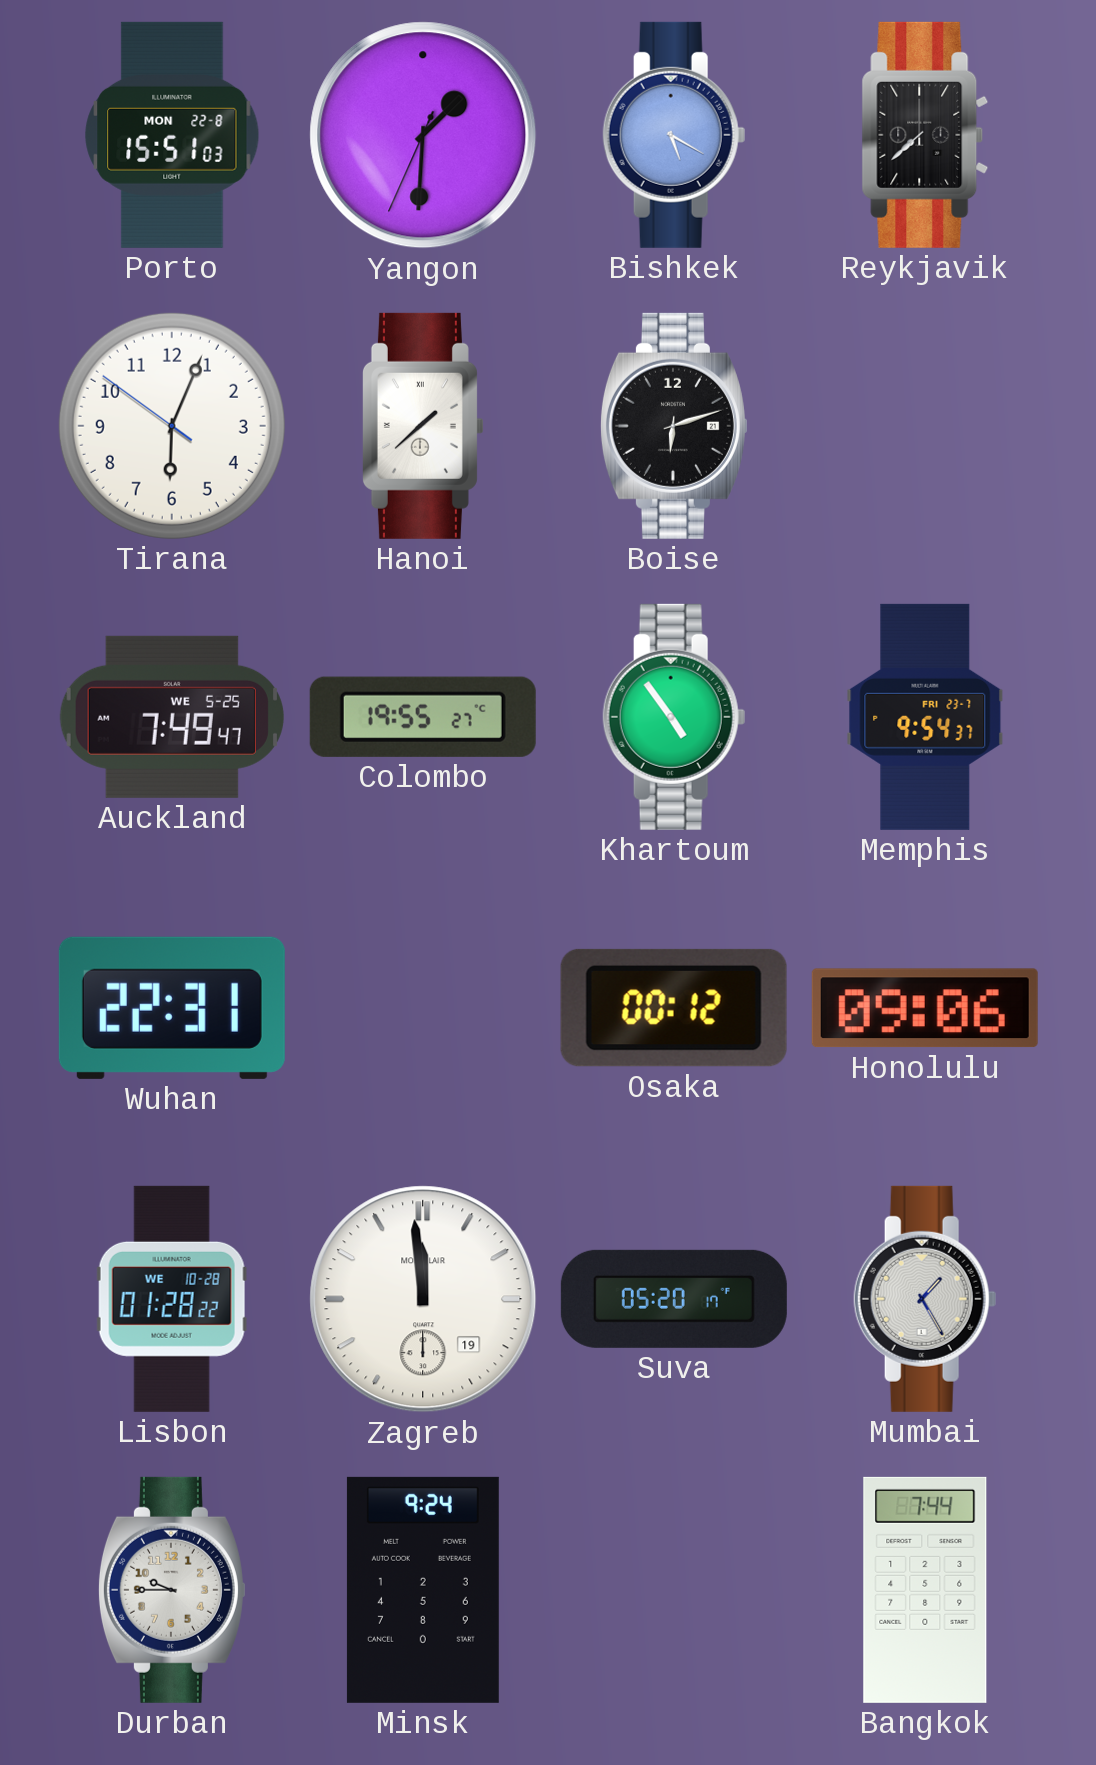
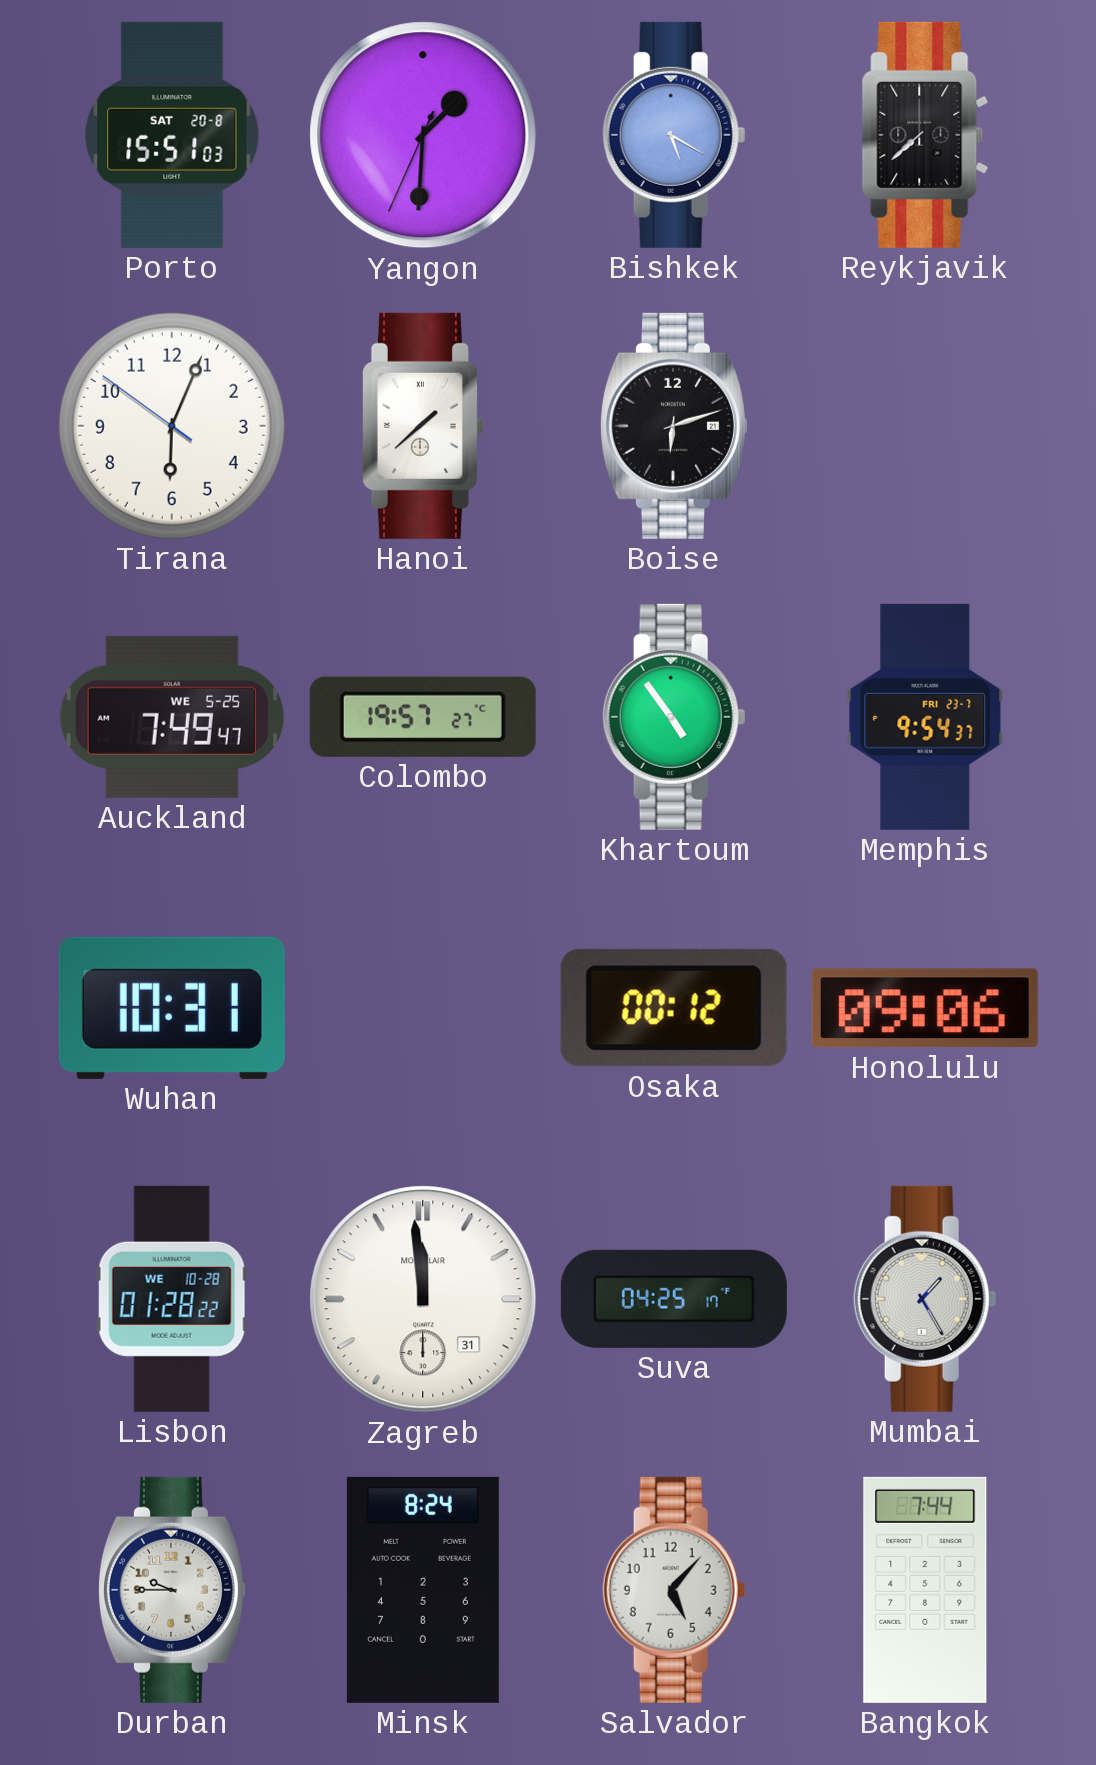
Porto date: MON 22-8 -> SAT 20-8 (172, 135)
Colombo: 19:55 -> 19:57 (423, 717)
Wuhan: 22:31 -> 10:31 (172, 1008)
Zagreb date: 19 -> 31 (423, 1299)
Suva: 05:20 -> 04:25 (674, 1299)
Minsk: 9:24 -> 8:24 (423, 1590)
Salvador: none -> 5:07 (674, 1590)
